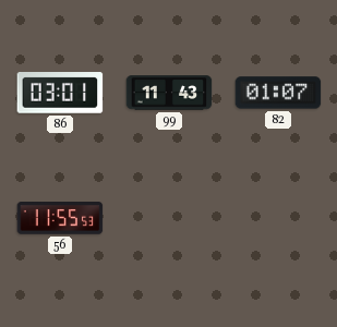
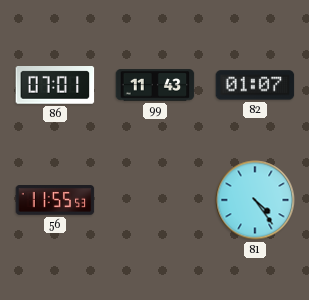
86: 03:01 -> 07:01 (55, 86)
81: none -> 4:24 (255, 200)
